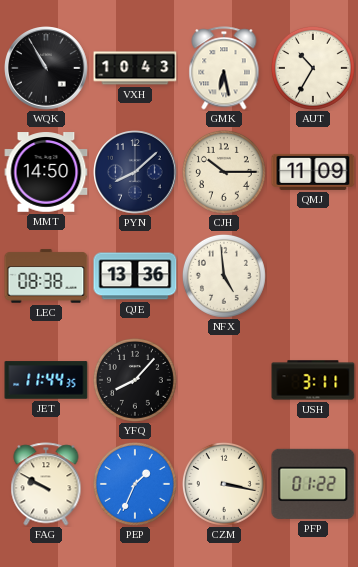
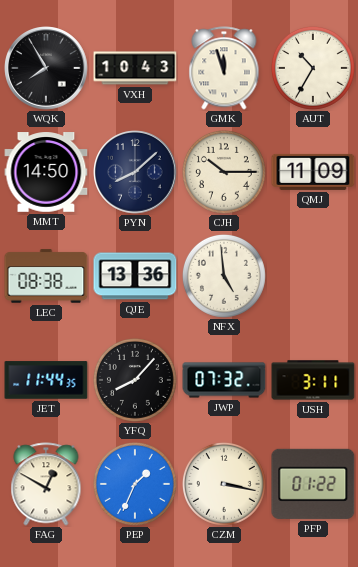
WQK: 10:55 -> 7:55 (46, 68)
GMK: 6:28 -> 11:57 (224, 68)
JWP: none -> 07:32 (224, 380)
FAG: 9:50 -> 12:50 (46, 484)
